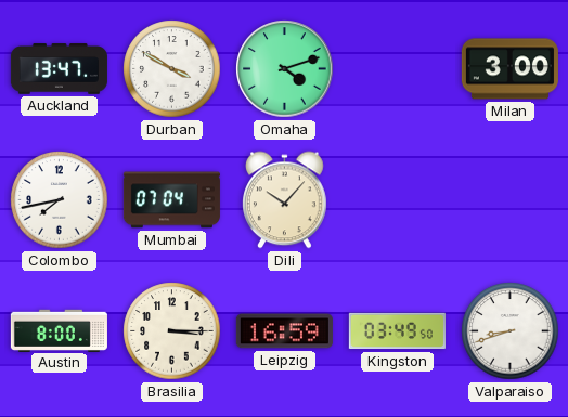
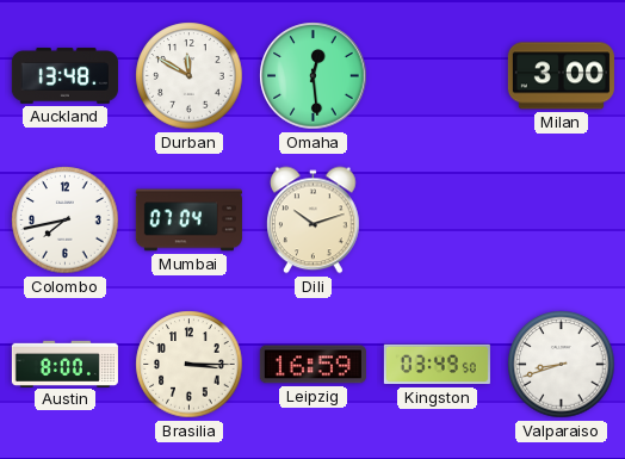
Auckland: 13:47 -> 13:48 (64, 76)
Durban: 3:50 -> 11:50 (190, 76)
Omaha: 4:12 -> 12:29 (314, 76)
Dili: 10:07 -> 10:12 (314, 221)
